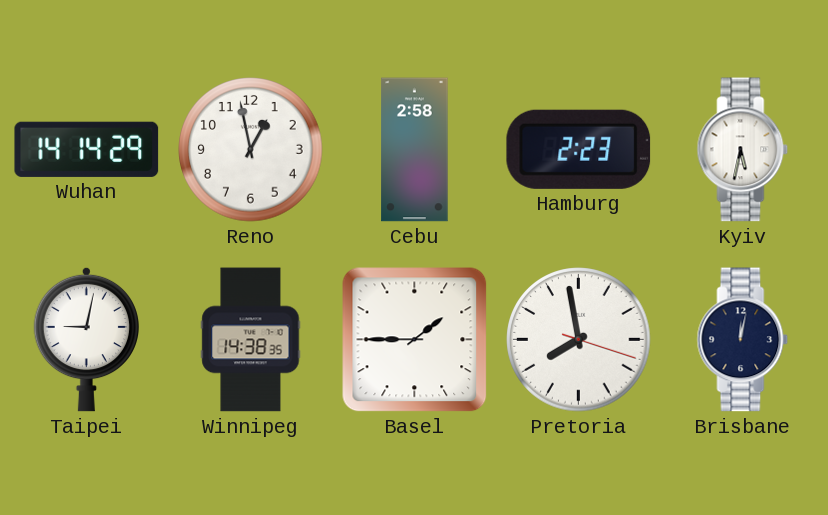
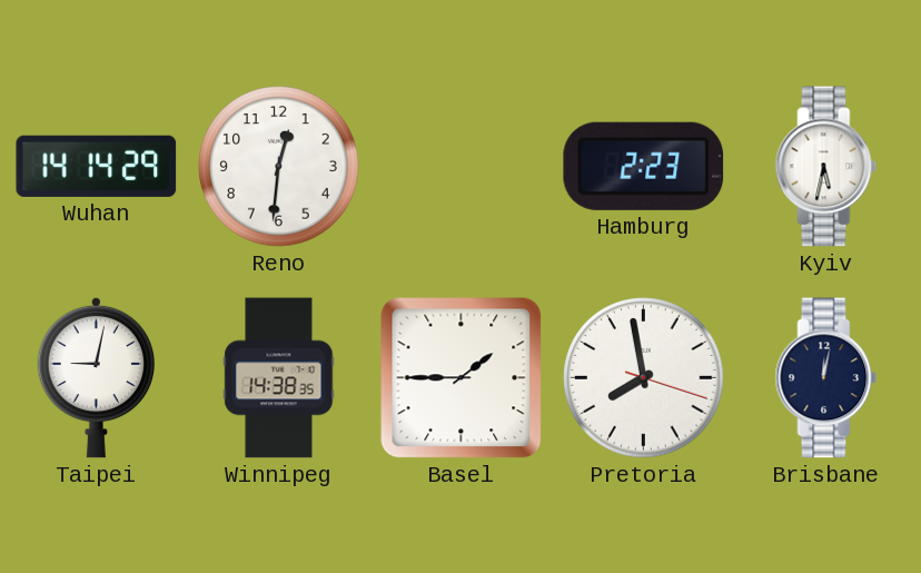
Reno: 12:58 -> 12:31 (279, 167)
Cebu: 2:58 -> none (415, 150)
